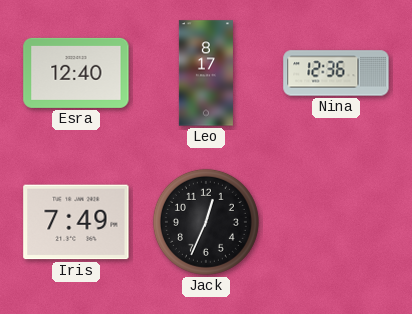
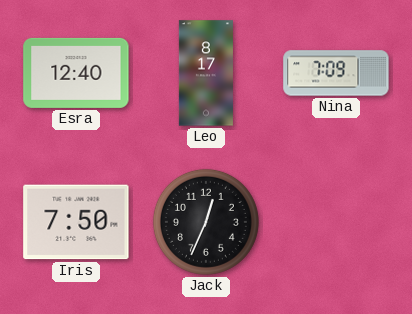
Nina: 12:36 -> 7:09 (336, 73)
Iris: 7:49 -> 7:50 (76, 222)
